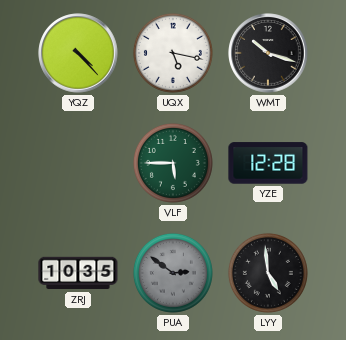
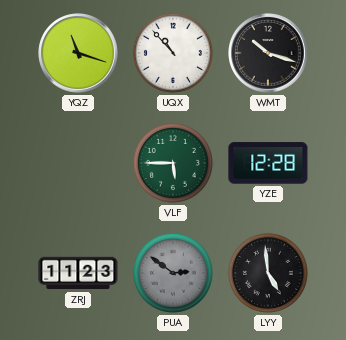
YQZ: 4:23 -> 11:18 (78, 53)
UQX: 5:17 -> 10:53 (173, 53)
ZRJ: 10:35 -> 11:23 (78, 273)
